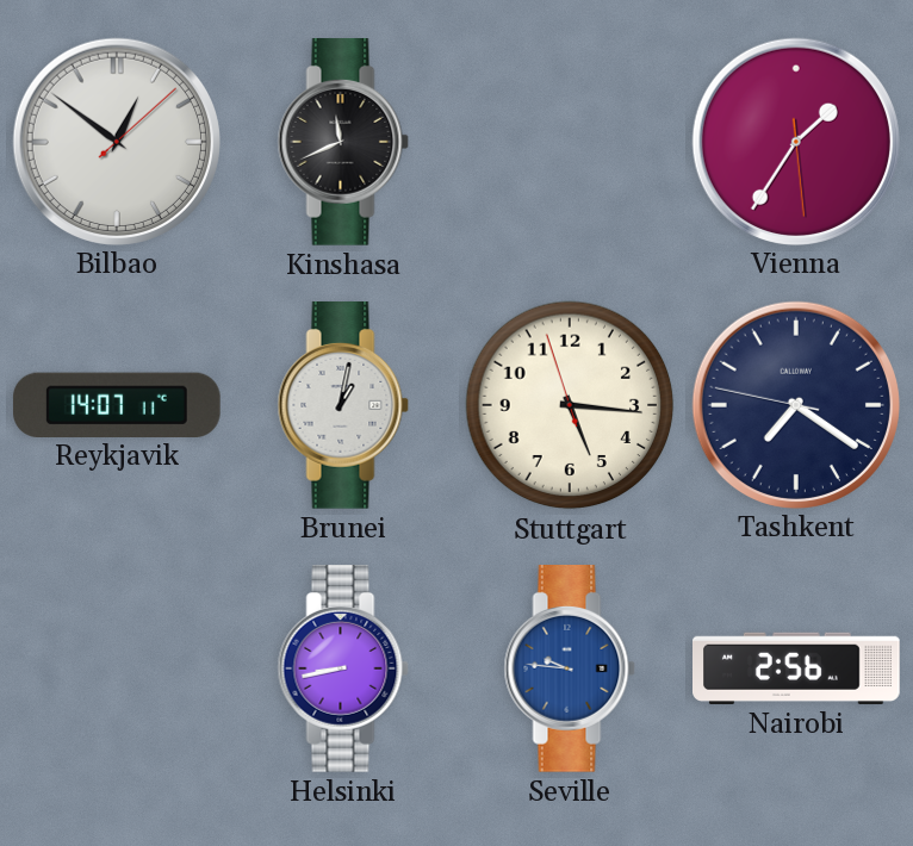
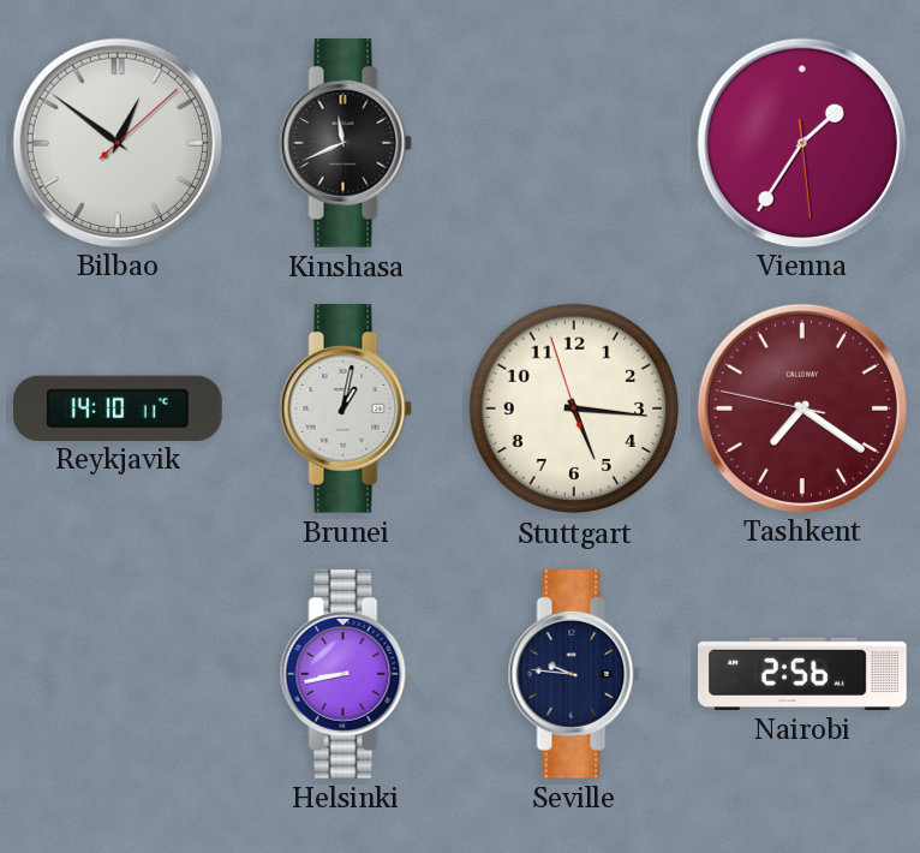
Reykjavik: 14:07 -> 14:10 (118, 407)
Tashkent dial: navy -> burgundy (801, 407)
Seville dial: blue -> navy (574, 675)
